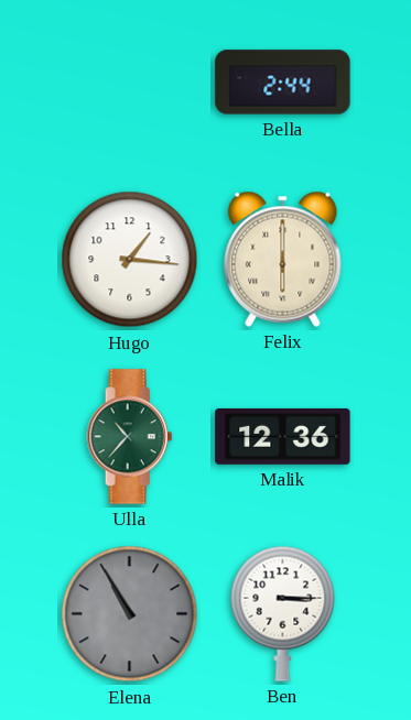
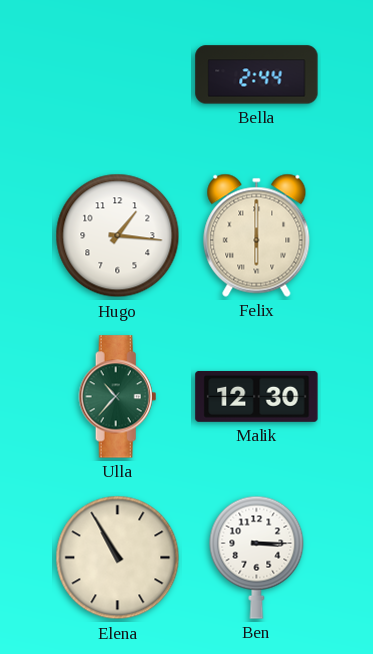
Malik: 12:36 -> 12:30 (257, 396)
Elena dial: grey -> cream (118, 558)
